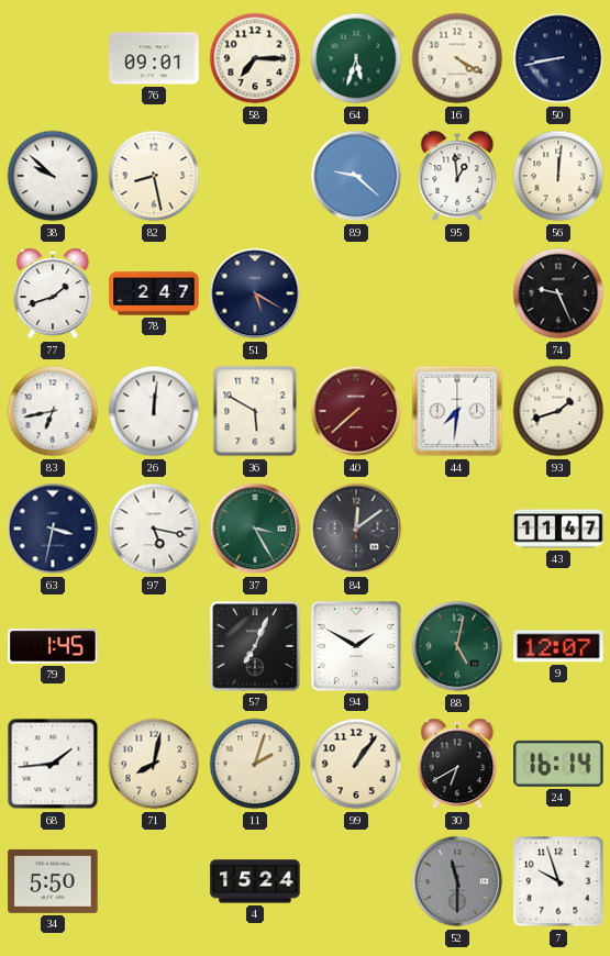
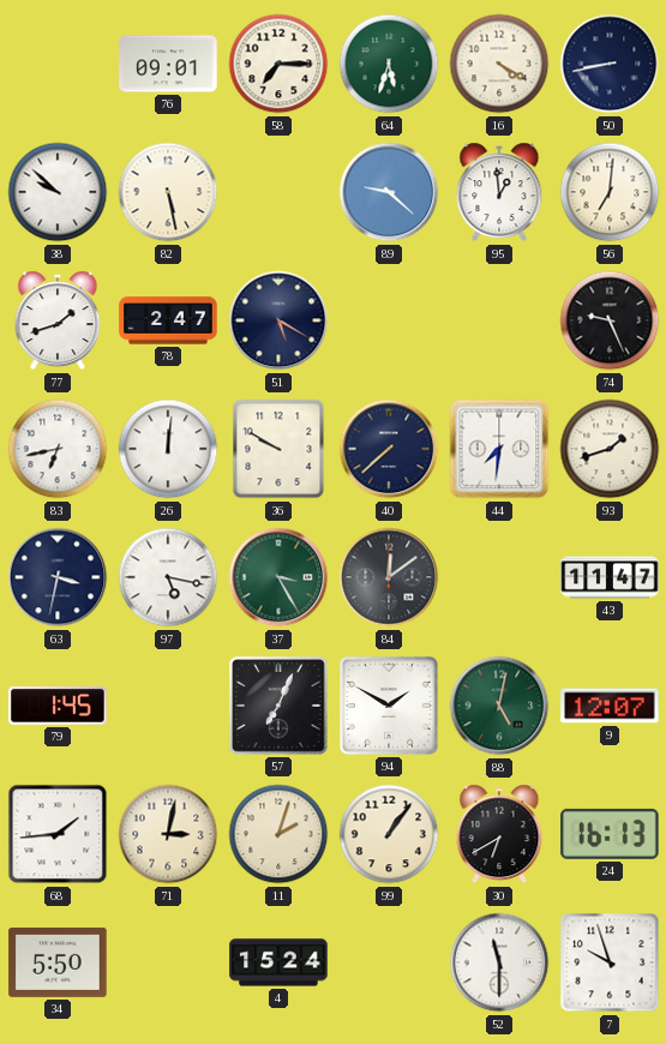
82: 8:28 -> 5:28 (168, 192)
56: 12:01 -> 7:01 (610, 192)
36: 5:50 -> 9:50 (278, 449)
40 dial: burgundy -> navy (389, 449)
71: 8:02 -> 3:02 (168, 834)
24: 16:14 -> 16:13 (610, 834)
52 dial: grey -> white (499, 962)
